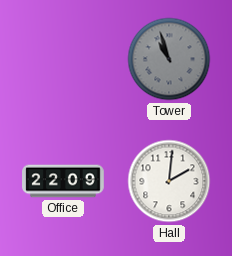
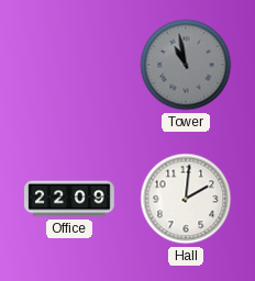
Tower: 10:57 -> 10:58 (186, 65)
